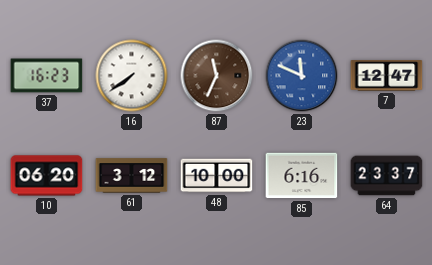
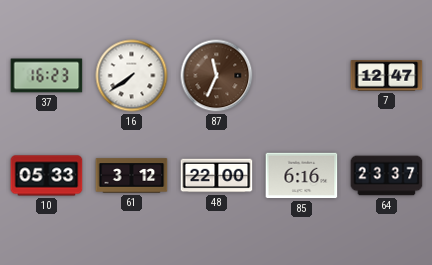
23: 11:49 -> none (302, 76)
10: 06:20 -> 05:33 (47, 176)
48: 10:00 -> 22:00 (217, 176)
